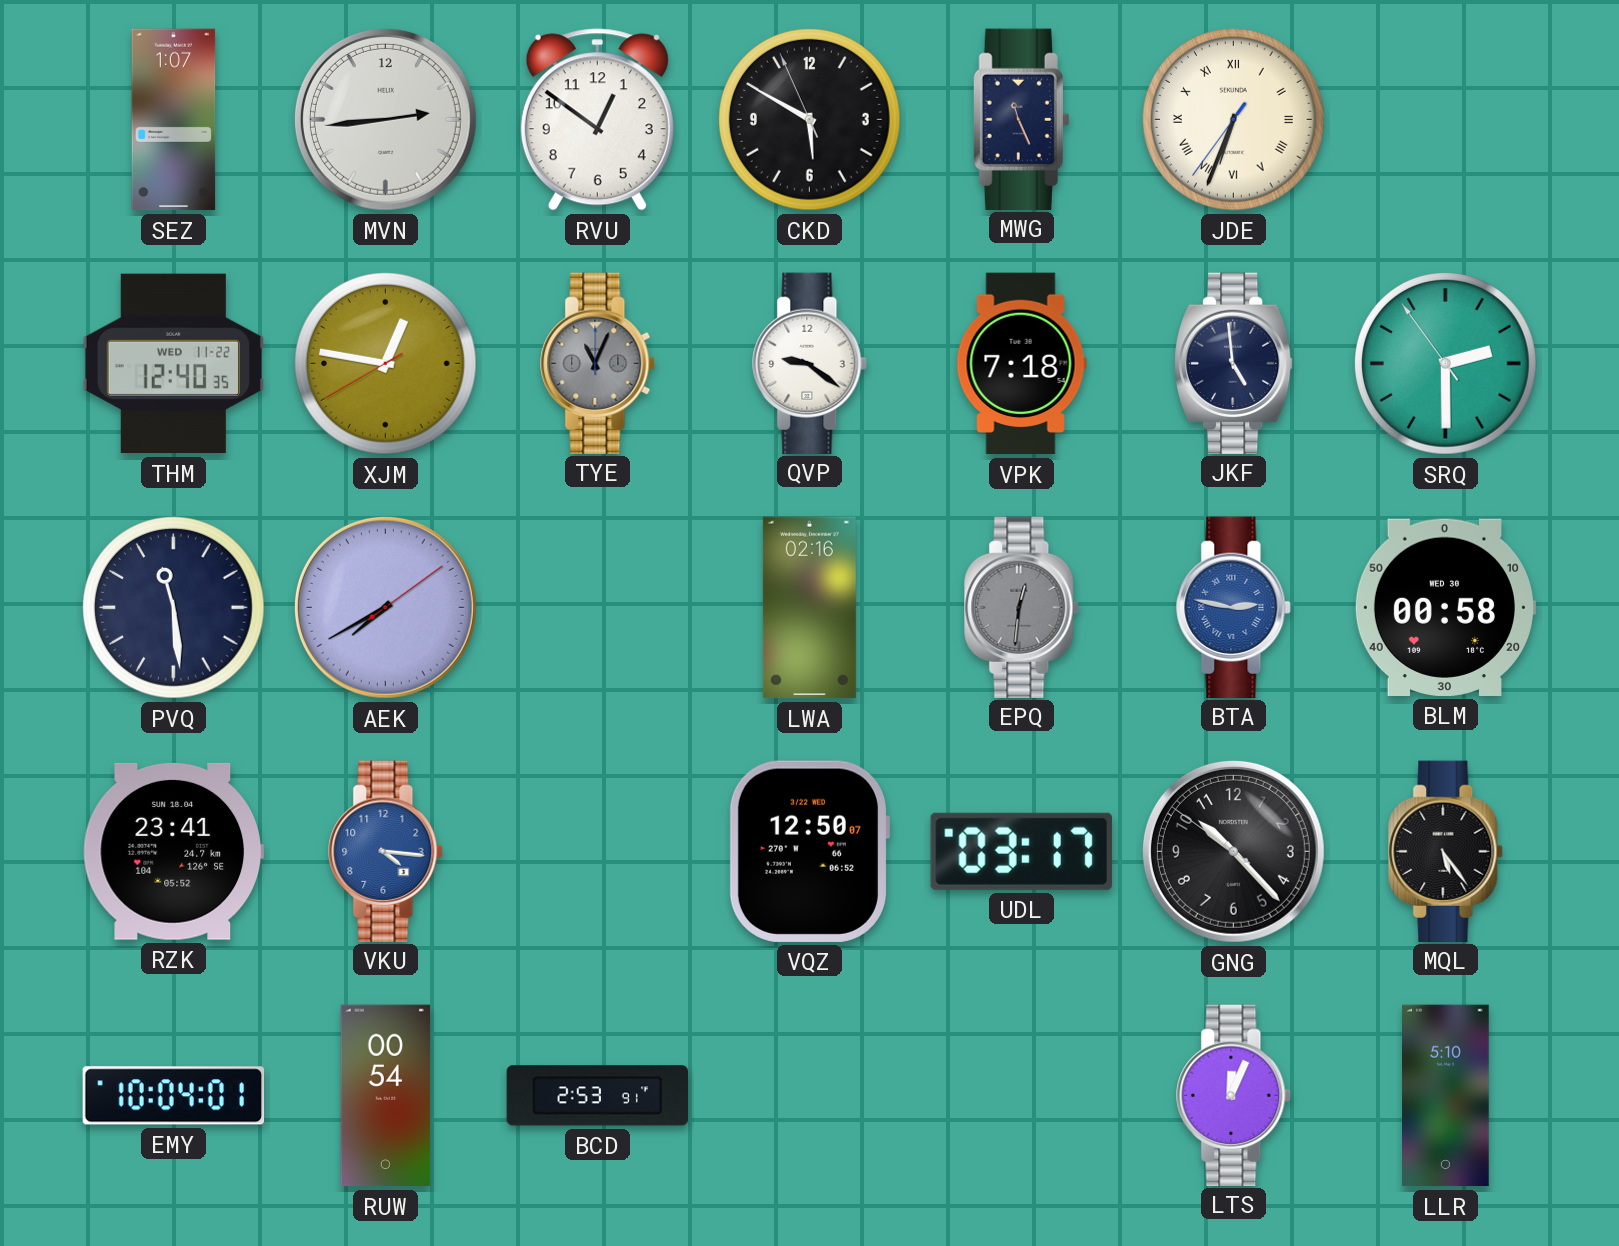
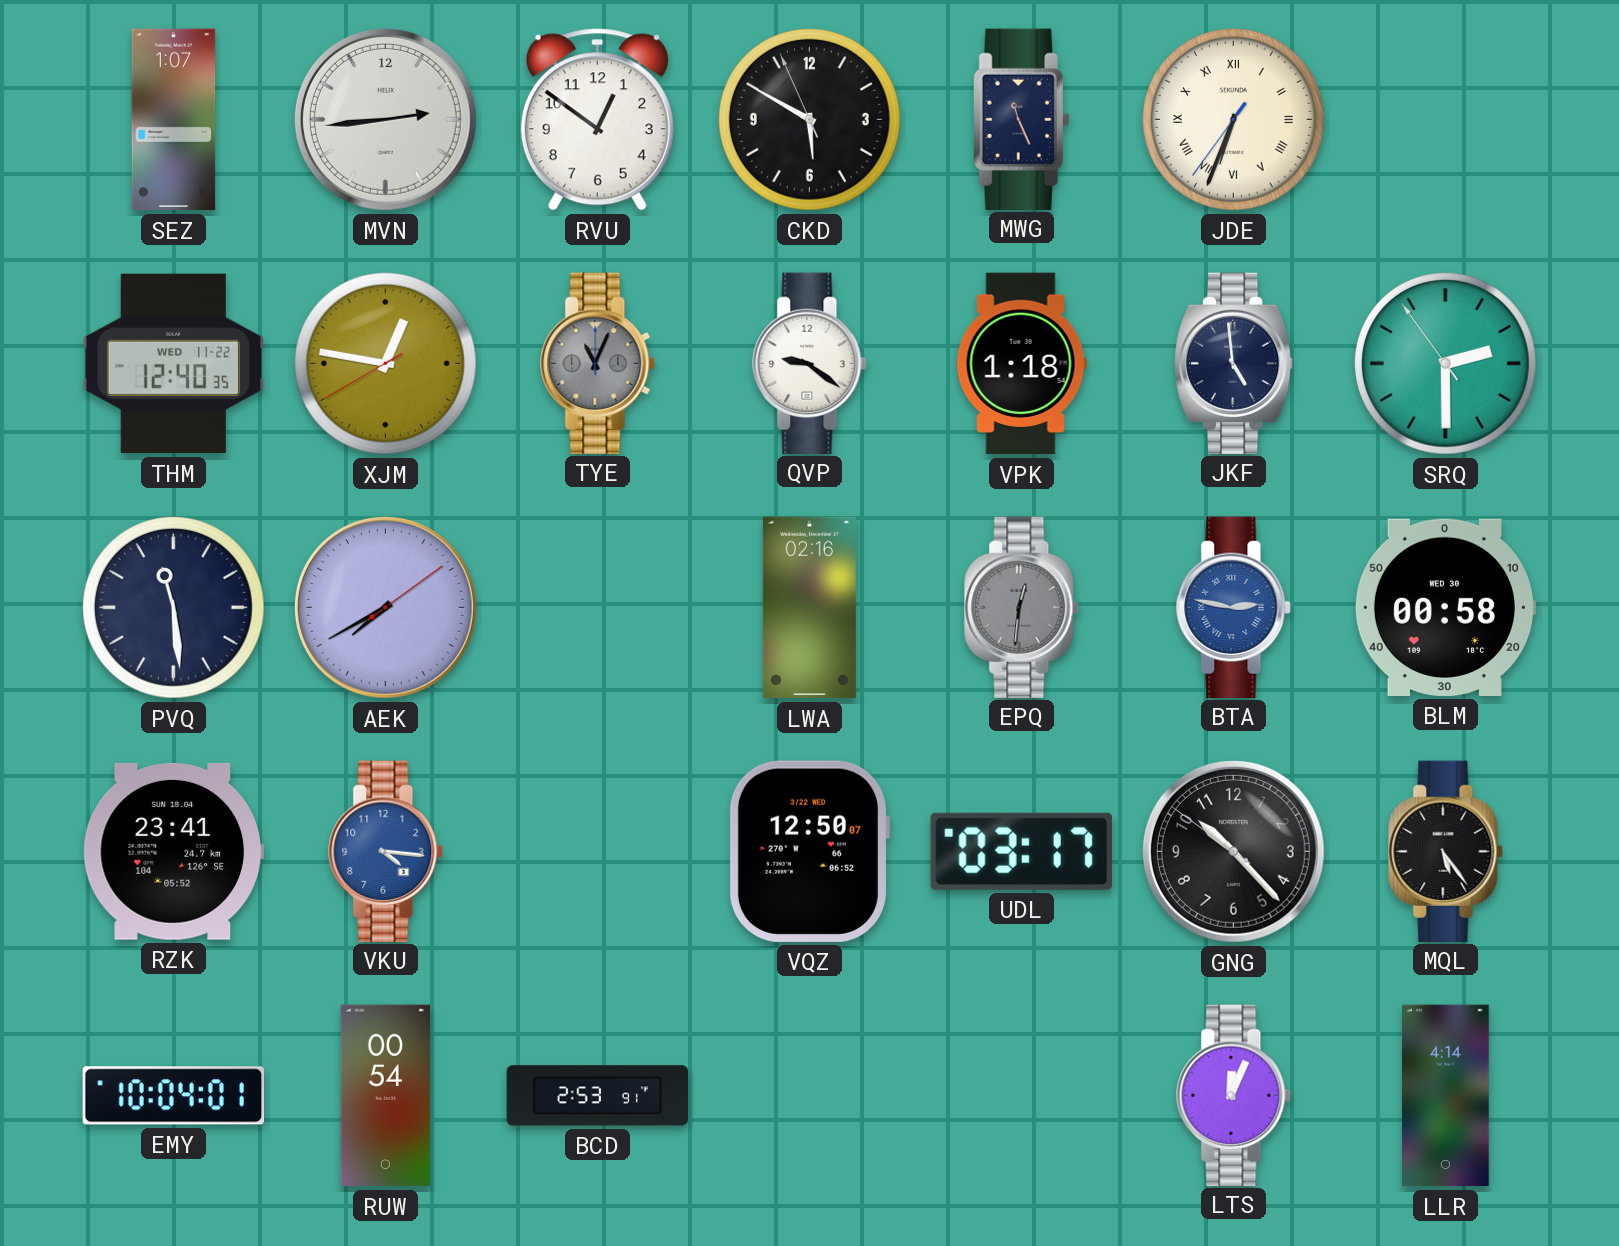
VPK: 7:18 -> 1:18 (1021, 364)
LLR: 5:10 -> 4:14 (1446, 1096)
